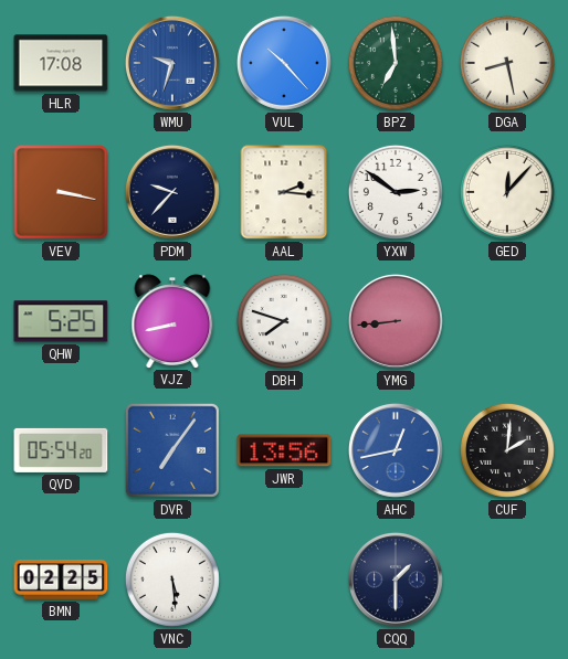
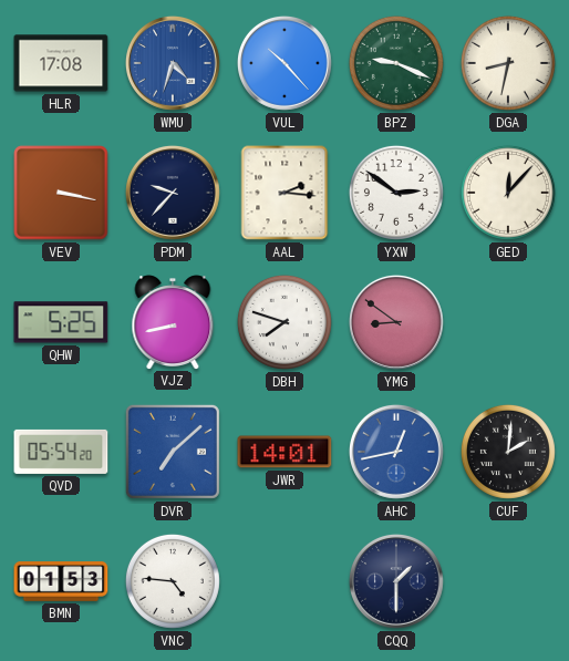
WMU: 9:33 -> 4:33 (173, 63)
BPZ: 6:59 -> 9:19 (396, 63)
DGA: 8:28 -> 8:32 (508, 63)
YMG: 8:44 -> 8:51 (396, 322)
DVR: 7:06 -> 7:08 (173, 452)
JWR: 13:56 -> 14:01 (284, 452)
BMN: 02:25 -> 01:53 (61, 581)
VNC: 5:29 -> 4:46 (173, 581)
